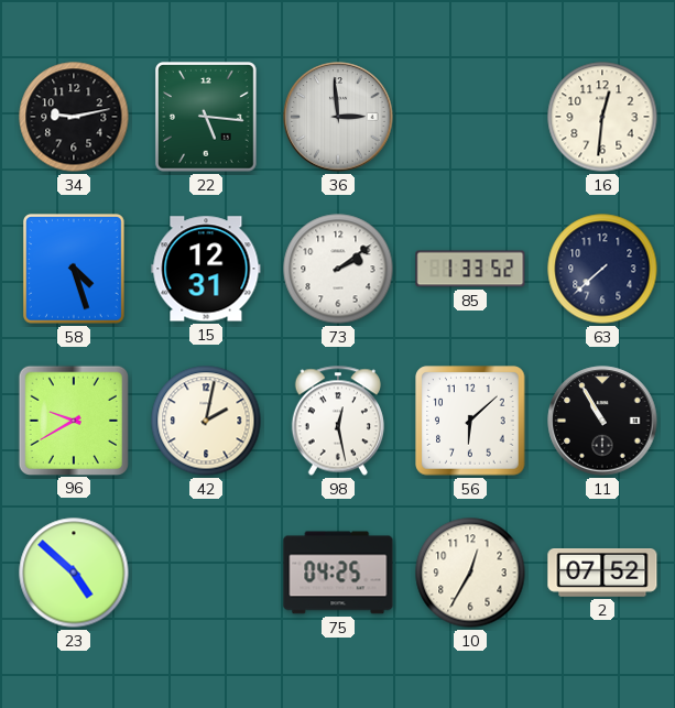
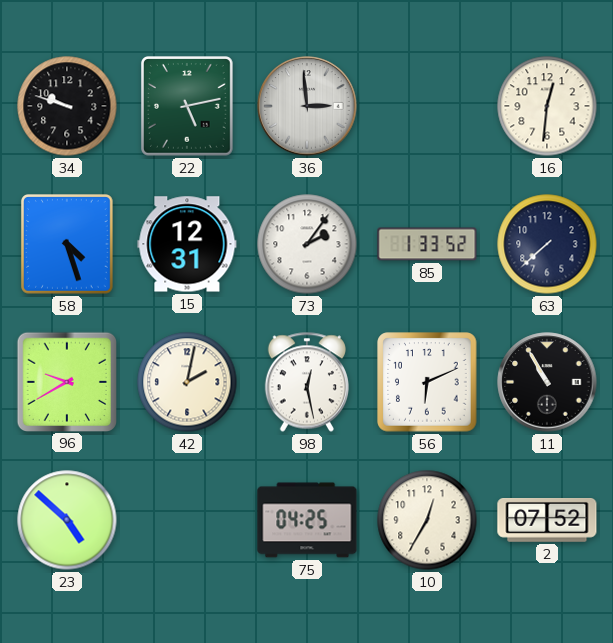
34: 9:13 -> 9:48 (67, 106)
22: 5:16 -> 5:13 (188, 107)
73: 2:09 -> 2:06 (307, 244)
56: 6:08 -> 6:11 (427, 382)
